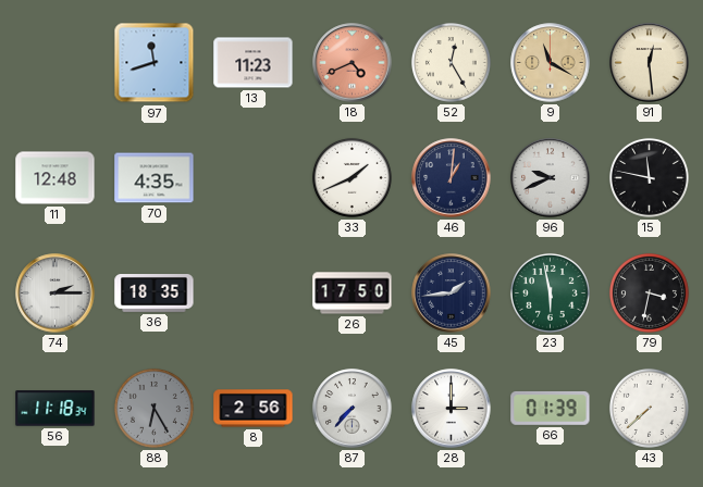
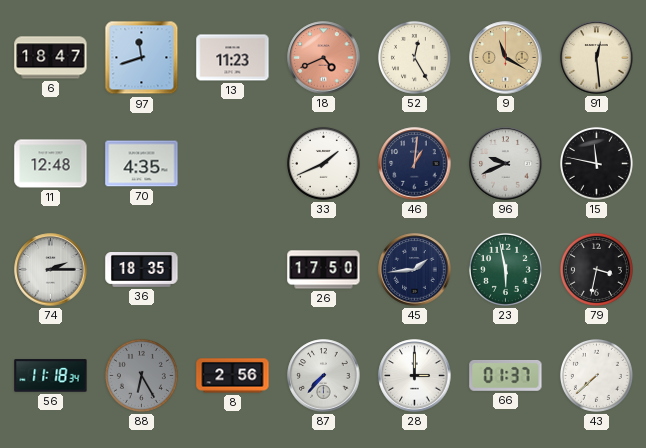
6: none -> 18:47 (51, 58)
66: 01:39 -> 01:37 (506, 375)
